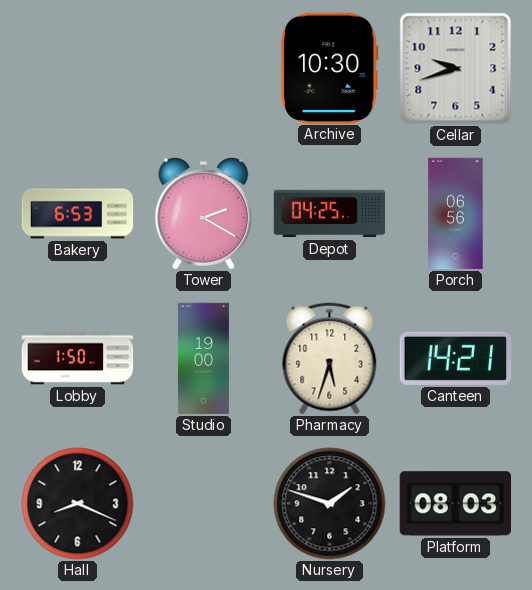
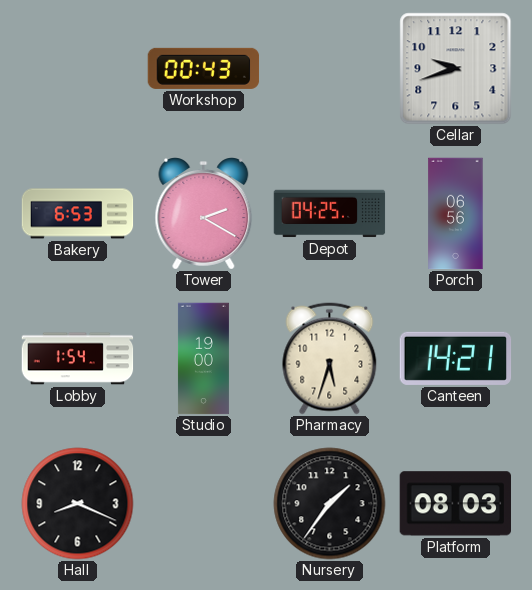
Workshop: none -> 00:43 (204, 68)
Archive: 10:30 -> none (329, 68)
Lobby: 1:50 -> 1:54 (78, 359)
Nursery: 1:48 -> 1:36 (330, 504)
